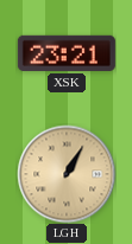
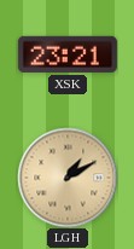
LGH: 1:05 -> 1:10 (68, 178)
